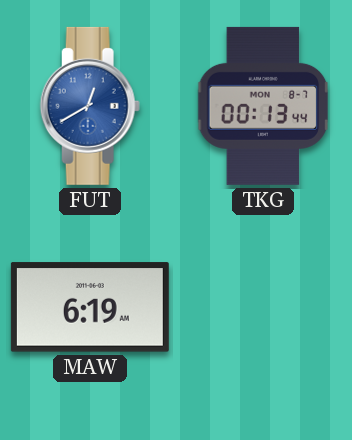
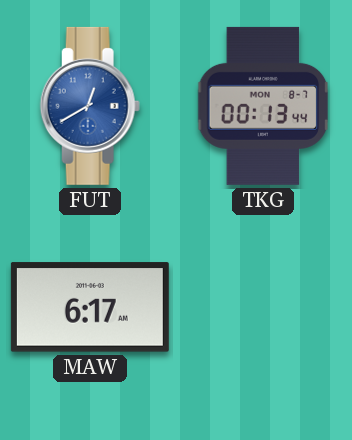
MAW: 6:19 -> 6:17 (90, 307)
